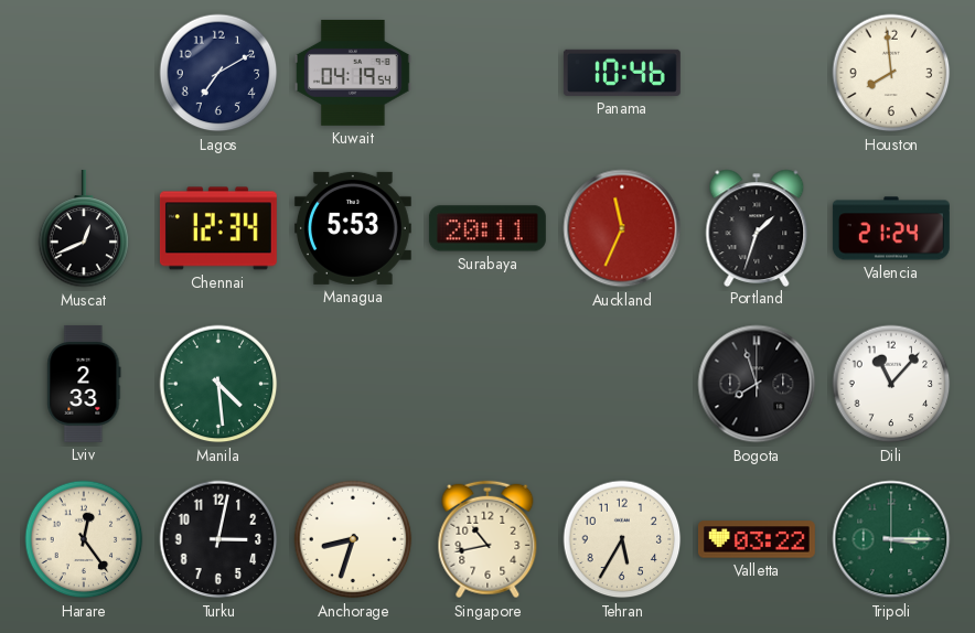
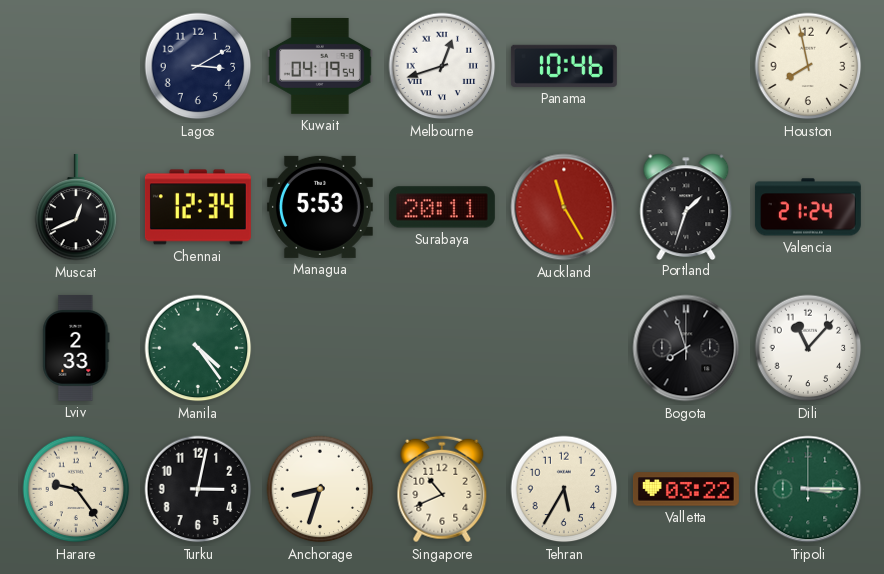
Lagos: 7:10 -> 3:10 (198, 66)
Melbourne: none -> 12:42 (442, 66)
Houston: 7:59 -> 7:58 (808, 66)
Auckland: 11:34 -> 11:25 (564, 207)
Manila: 4:29 -> 4:24 (198, 348)
Harare: 12:24 -> 9:24 (76, 489)
Singapore: 10:43 -> 10:41 (442, 489)
